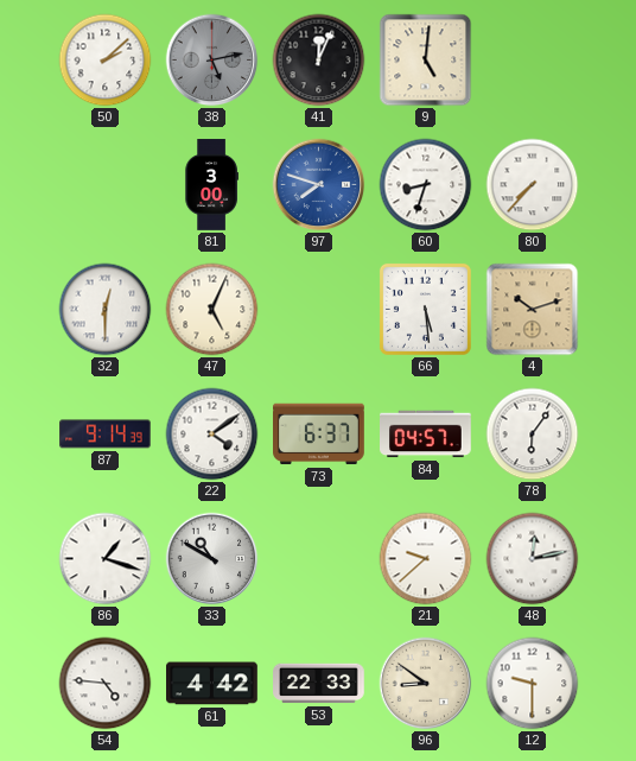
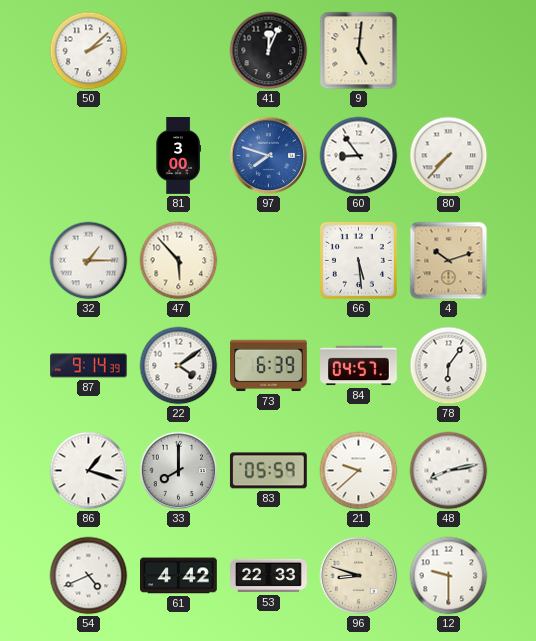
38: 5:13 -> none (212, 61)
60: 8:33 -> 8:54 (359, 156)
32: 12:30 -> 1:15 (89, 261)
47: 5:04 -> 5:53 (179, 261)
73: 6:37 -> 6:39 (269, 366)
33: 10:50 -> 8:00 (179, 471)
83: none -> 05:59 (268, 471)
48: 12:13 -> 8:13 (449, 471)
54: 4:46 -> 4:41 (89, 576)
96: 8:51 -> 8:48 (359, 576)
